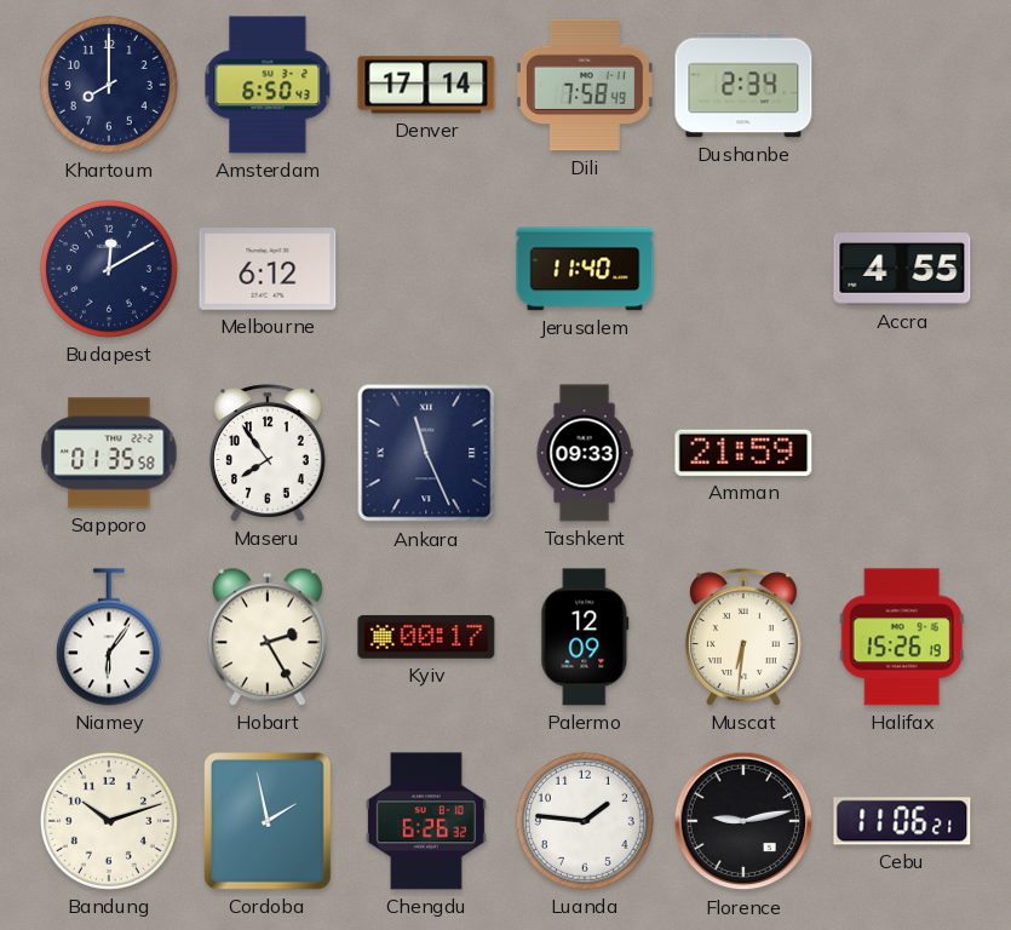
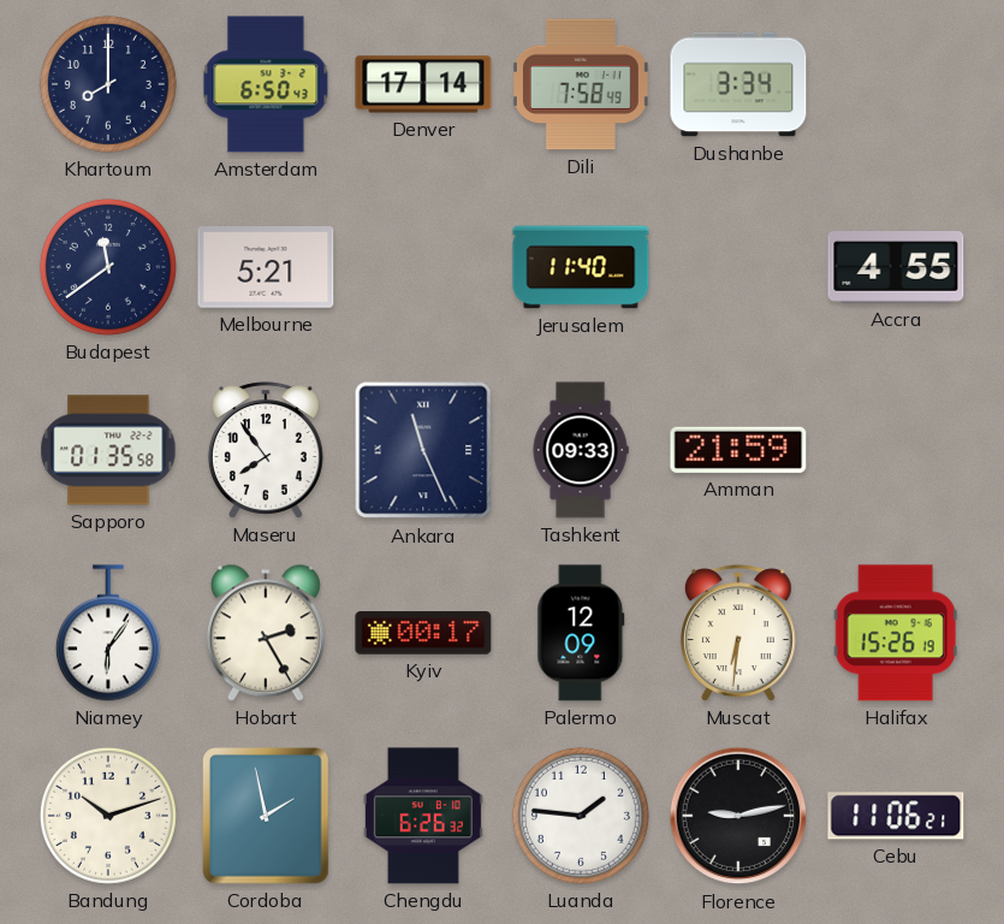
Dushanbe: 2:34 -> 3:34 (738, 84)
Budapest: 12:10 -> 11:39 (108, 267)
Melbourne: 6:12 -> 5:21 (266, 268)
